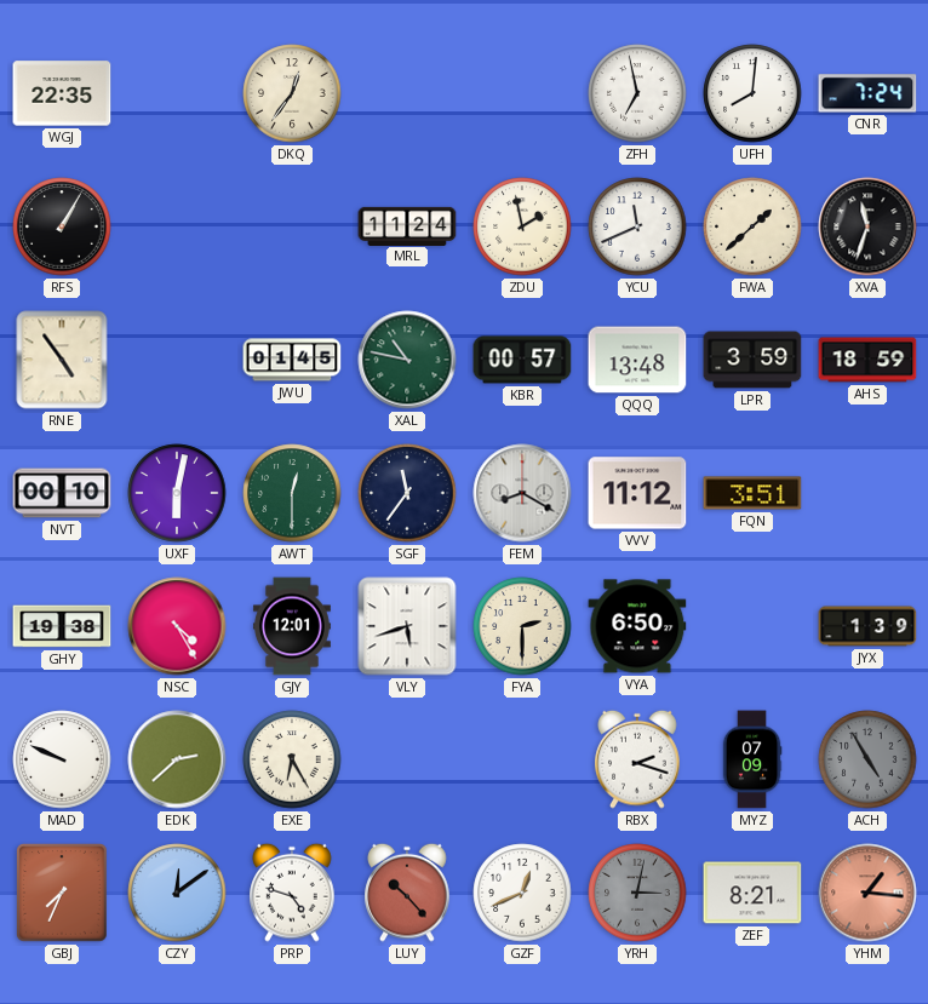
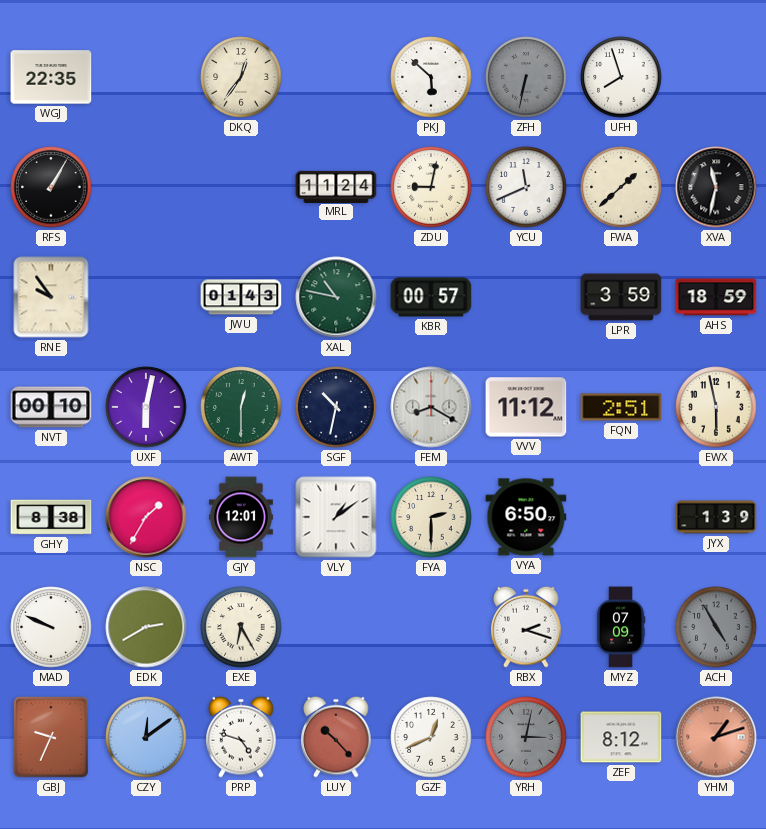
PKJ: none -> 5:52 (431, 77)
ZFH: 6:58 -> 6:32 (526, 77)
ZFH dial: white -> grey (526, 77)
UFH: 8:01 -> 7:57 (621, 77)
CNR: 7:24 -> none (867, 93)
ZDU: 1:58 -> 9:02 (431, 187)
XVA: 11:33 -> 11:32 (716, 187)
RNE: 4:54 -> 9:54 (51, 297)
JWU: 01:45 -> 01:43 (241, 297)
QQQ: 13:48 -> none (637, 360)
SGF: 11:36 -> 10:32 (336, 407)
FQN: 3:51 -> 2:51 (621, 407)
EWX: none -> 5:58 (716, 407)
GHY: 19:38 -> 8:38 (51, 517)
NSC: 4:25 -> 1:35 (146, 517)
VLY: 5:42 -> 1:09 (336, 517)
EDK: 2:38 -> 2:40 (146, 627)
GBJ: 7:34 -> 9:34 (52, 737)
ZEF: 8:21 -> 8:12 (621, 737)
YHM: 1:16 -> 1:12 (716, 737)
